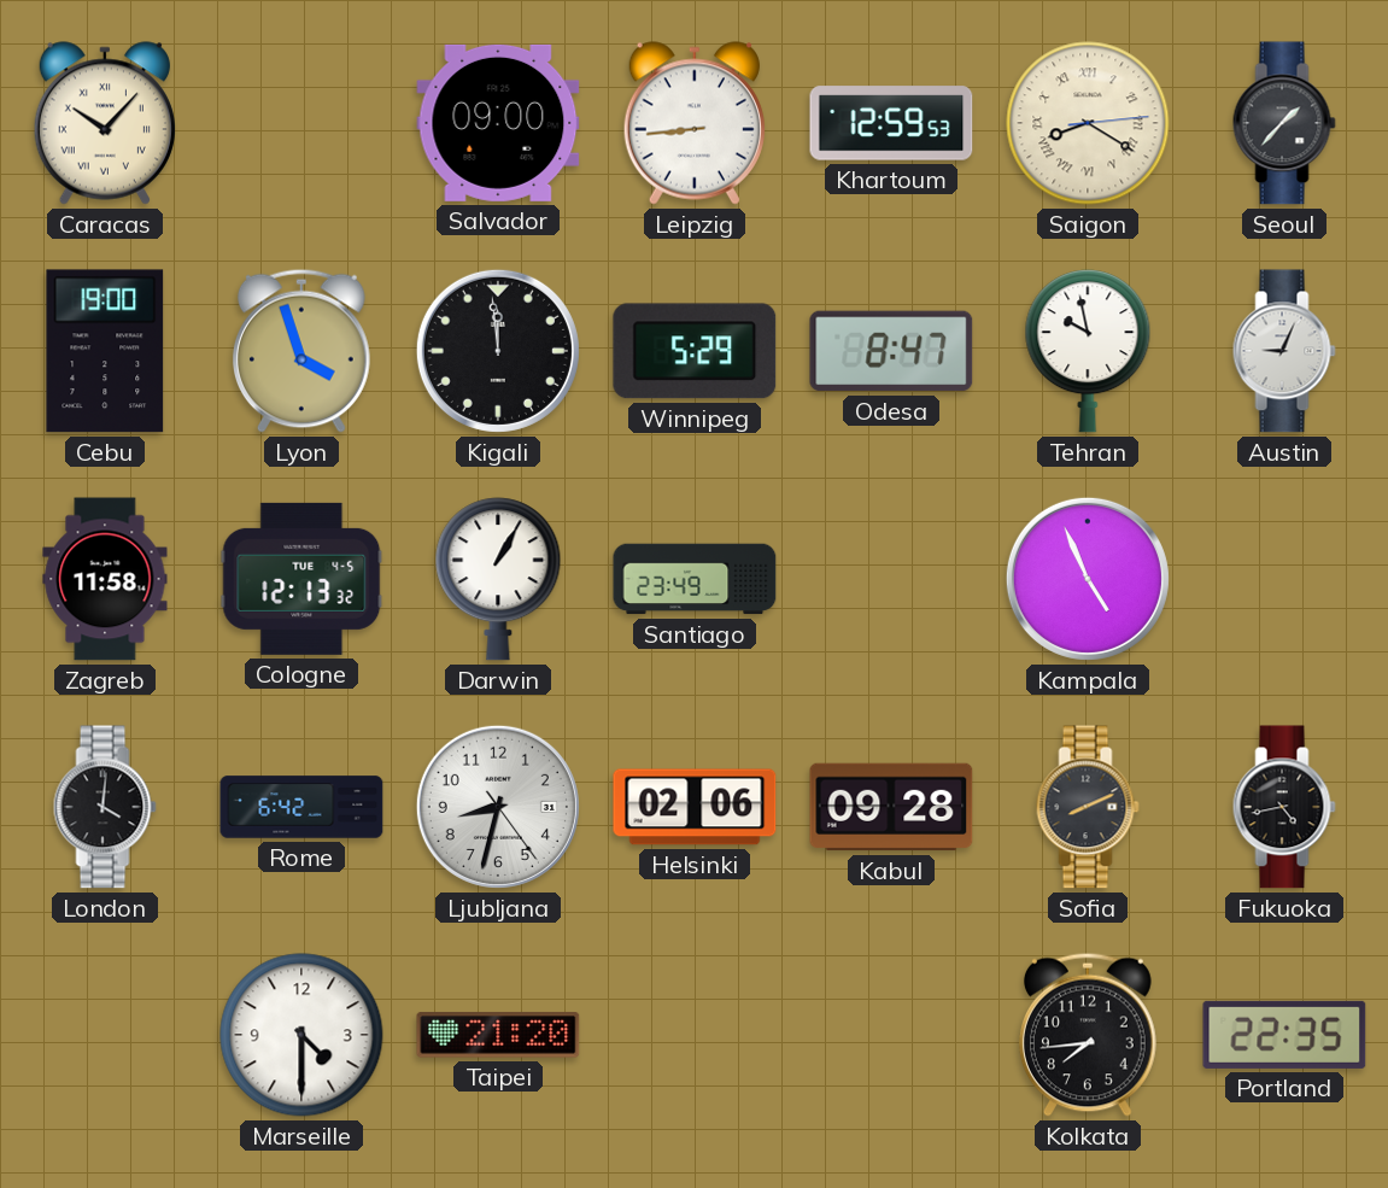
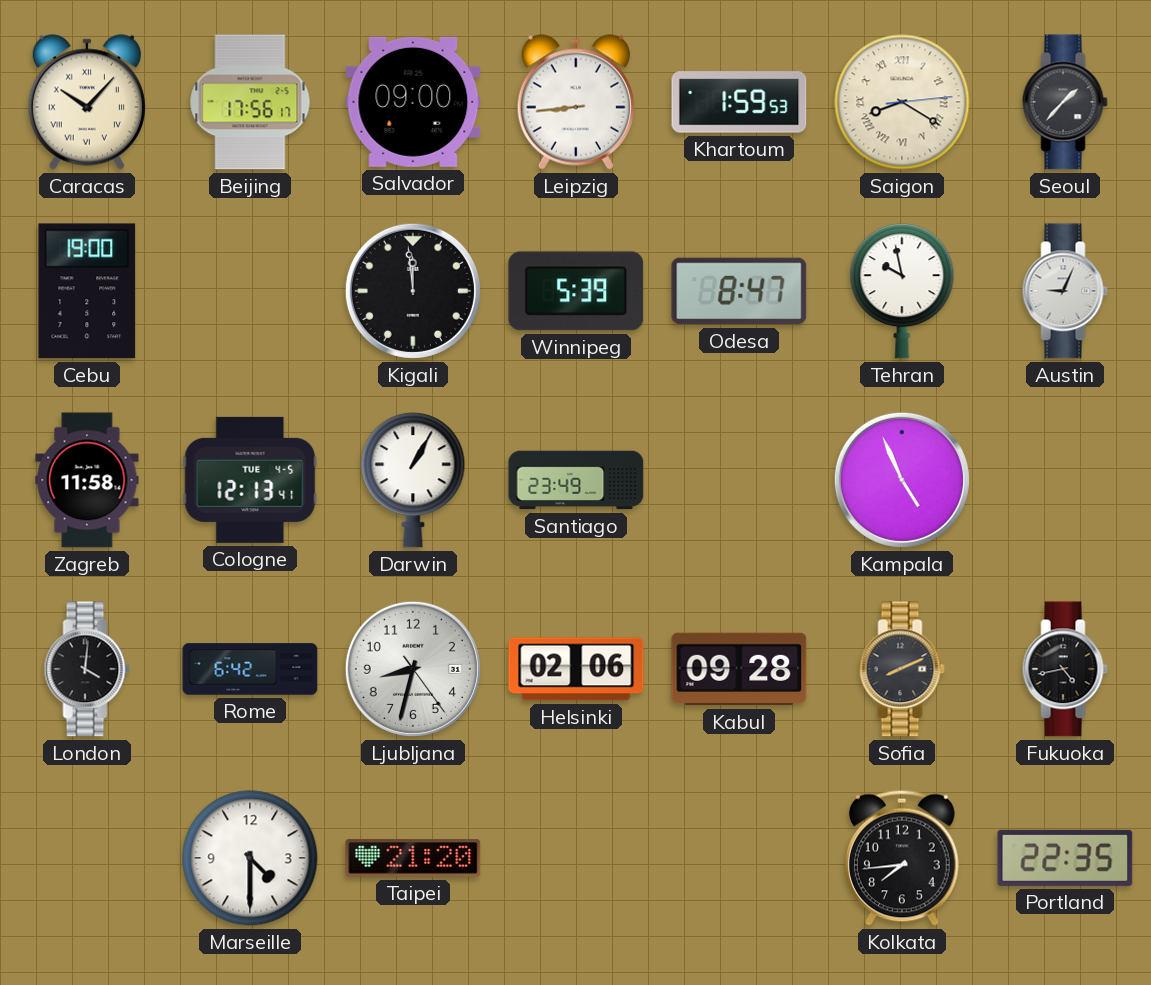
Beijing: none -> 17:56 (250, 102)
Khartoum: 12:59 -> 1:59 (739, 102)
Lyon: 3:57 -> none (301, 351)
Winnipeg: 5:29 -> 5:39 (576, 291)
Cologne: 12:13:32 -> 12:13:41 (250, 480)
